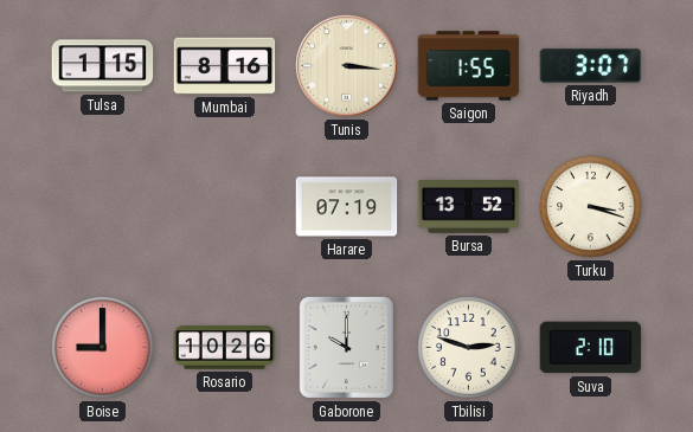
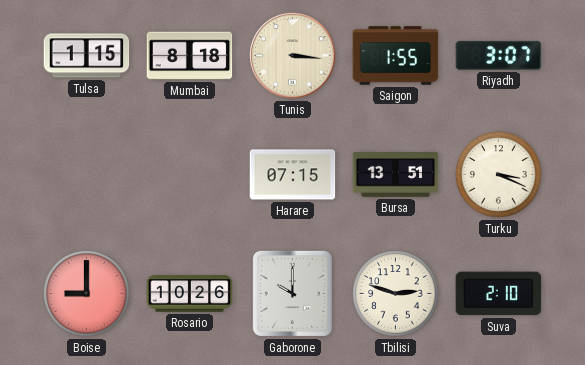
Mumbai: 8:16 -> 8:18 (190, 56)
Harare: 07:19 -> 07:15 (293, 175)
Bursa: 13:52 -> 13:51 (396, 175)
Turku: 3:18 -> 3:19 (499, 175)
